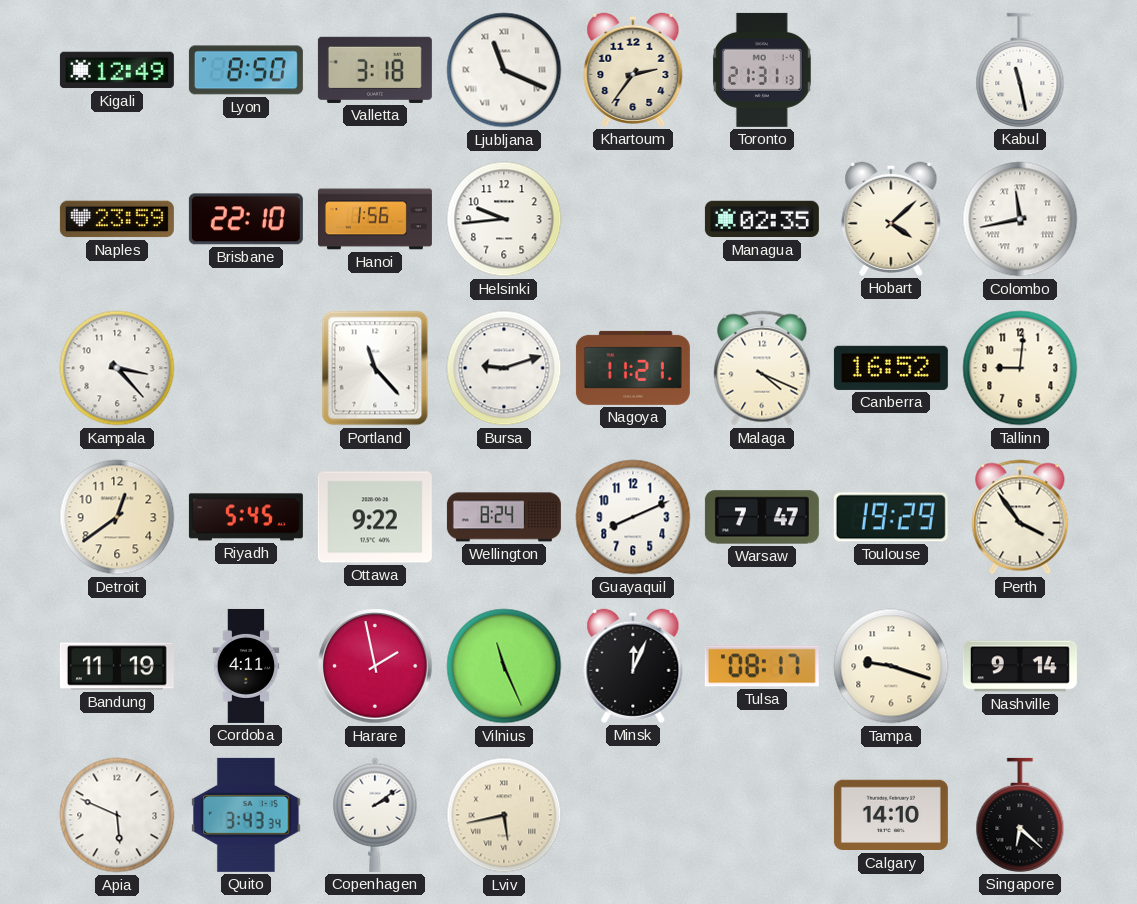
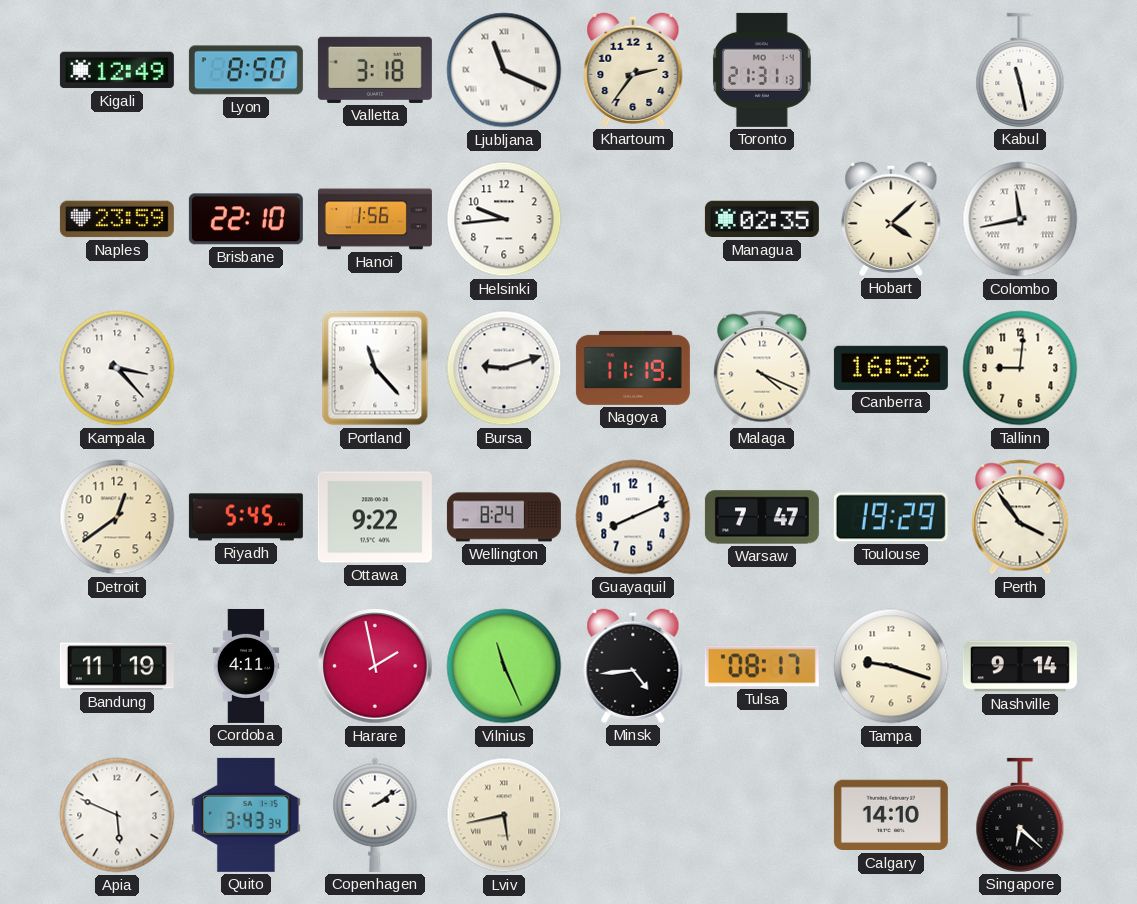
Nagoya: 11:21 -> 11:19 (633, 368)
Minsk: 12:04 -> 4:44 (633, 666)
